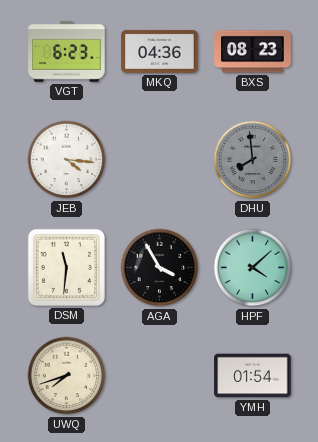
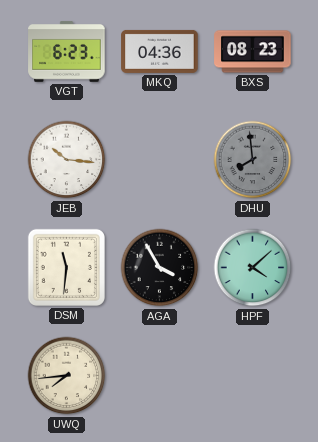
JEB: 4:16 -> 10:16 (67, 160)
UWQ: 7:42 -> 7:44 (67, 376)
YMH: 01:54 -> none (253, 376)
